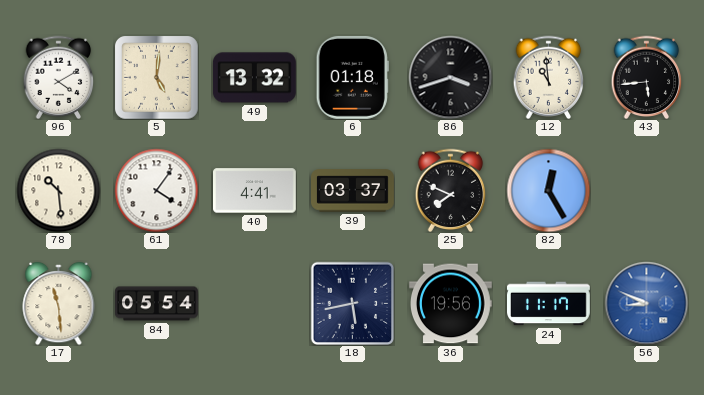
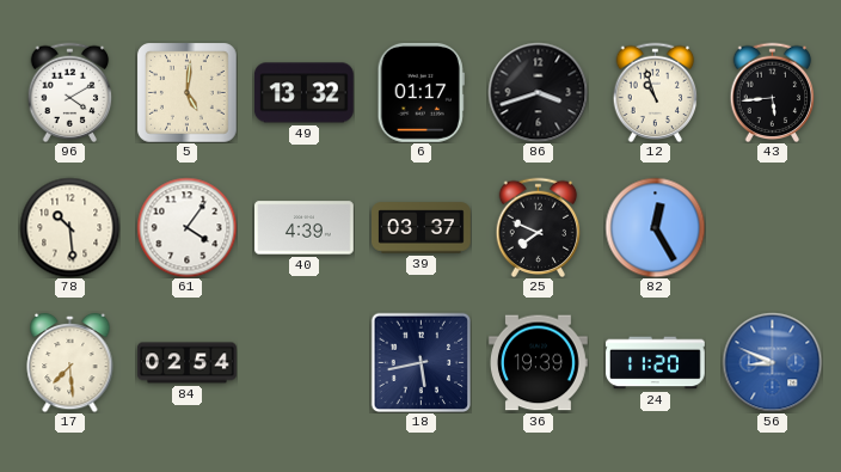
6: 01:18 -> 01:17 (420, 92)
12: 10:59 -> 10:57 (656, 92)
40: 4:41 -> 4:39 (305, 228)
17: 11:29 -> 7:29 (70, 362)
84: 05:54 -> 02:54 (188, 363)
36: 19:56 -> 19:39 (539, 363)
24: 11:17 -> 11:20 (656, 363)
